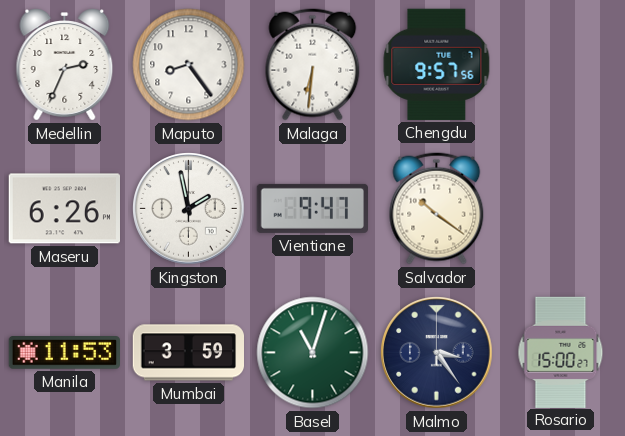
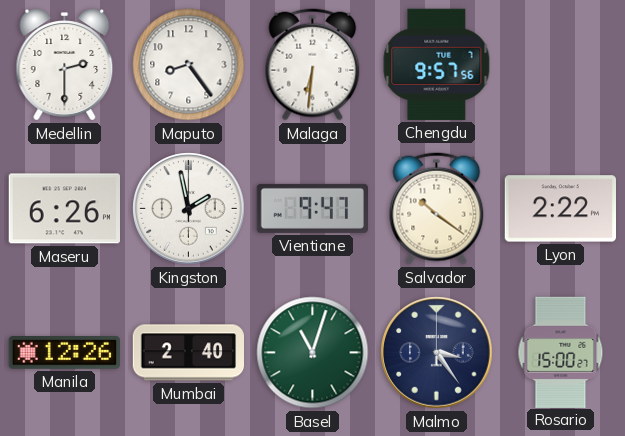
Medellin: 2:34 -> 2:30 (65, 65)
Lyon: none -> 2:22 (560, 209)
Manila: 11:53 -> 12:26 (64, 353)
Mumbai: 3:59 -> 2:40 (188, 353)
